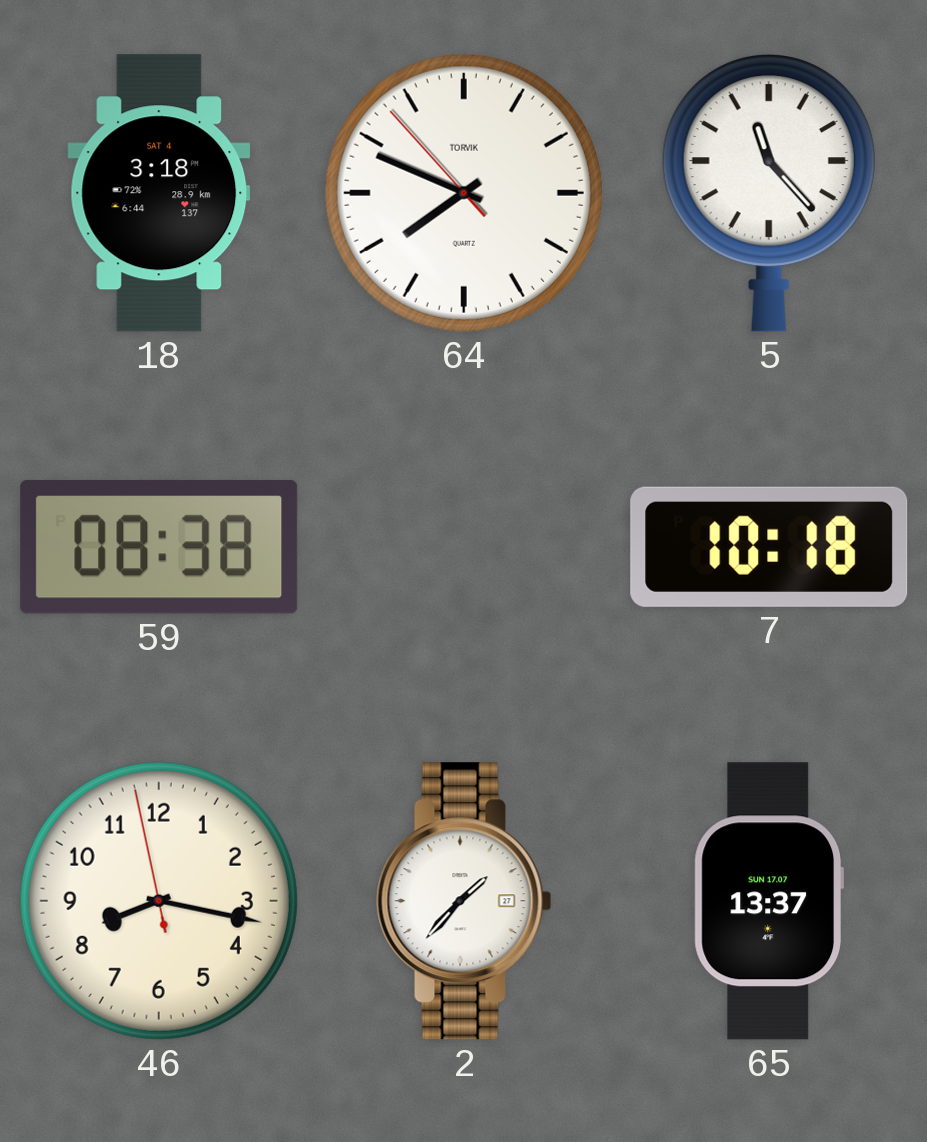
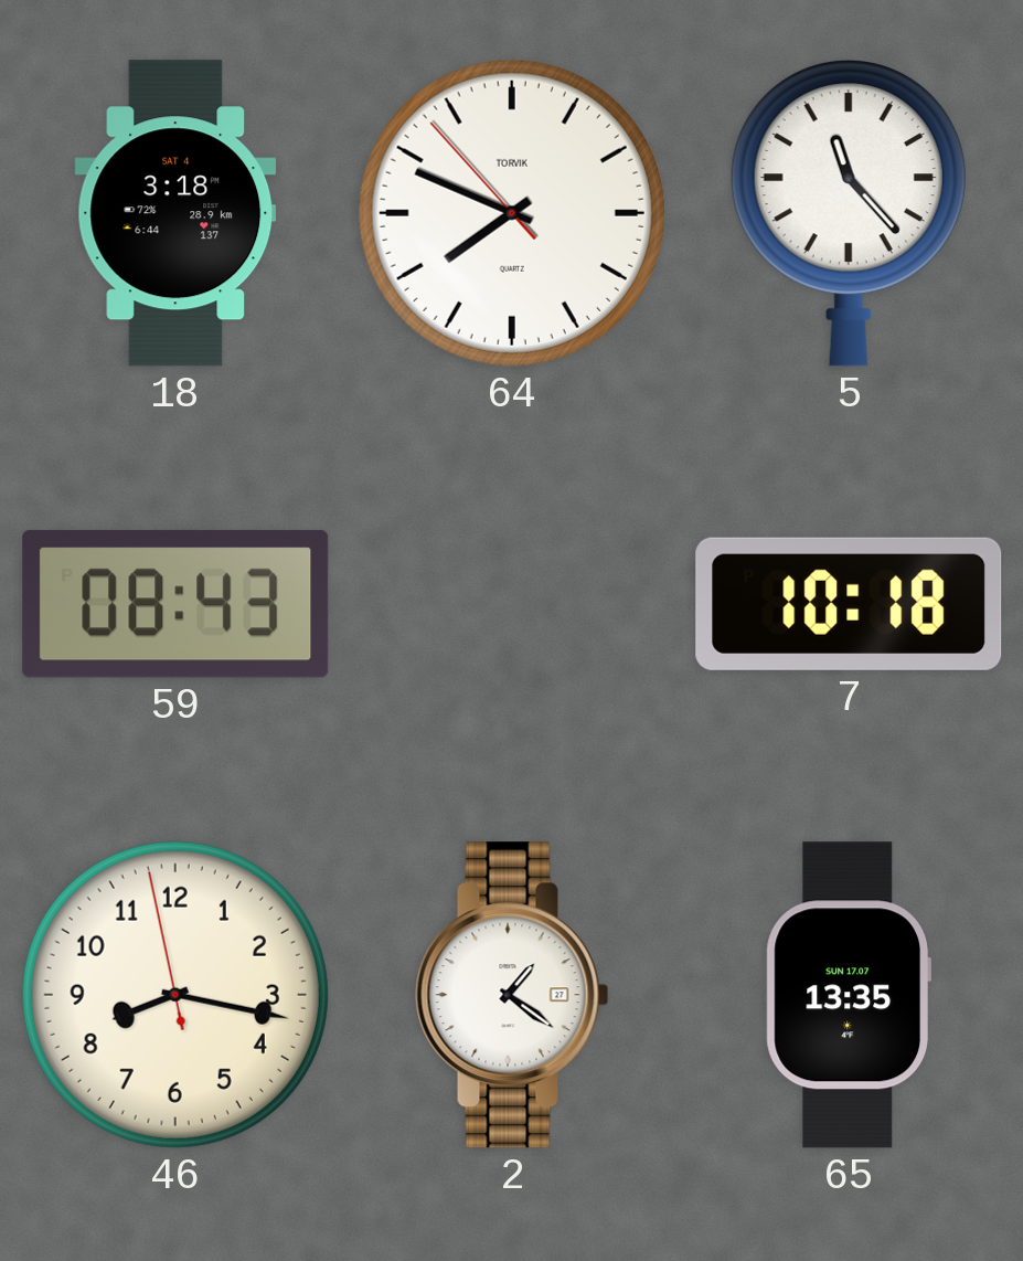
59: 08:38 -> 08:43 (175, 604)
2: 1:37 -> 1:21 (512, 995)
65: 13:37 -> 13:35 (848, 995)
